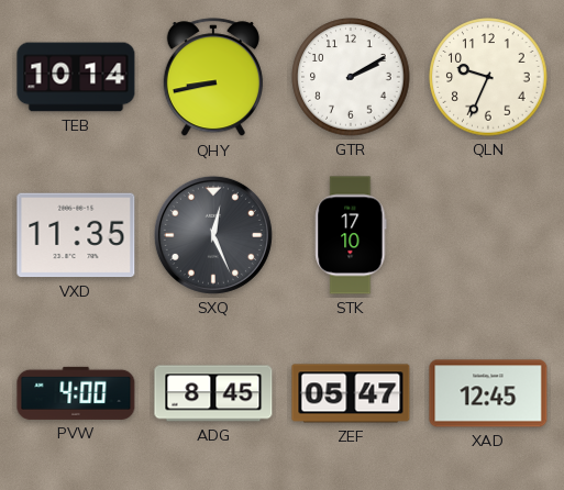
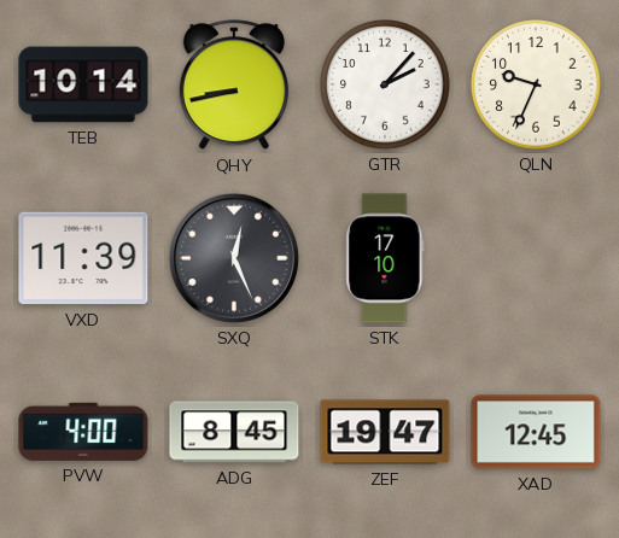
GTR: 2:10 -> 2:07 (385, 84)
VXD: 11:35 -> 11:39 (83, 258)
ZEF: 05:47 -> 19:47 (385, 432)
